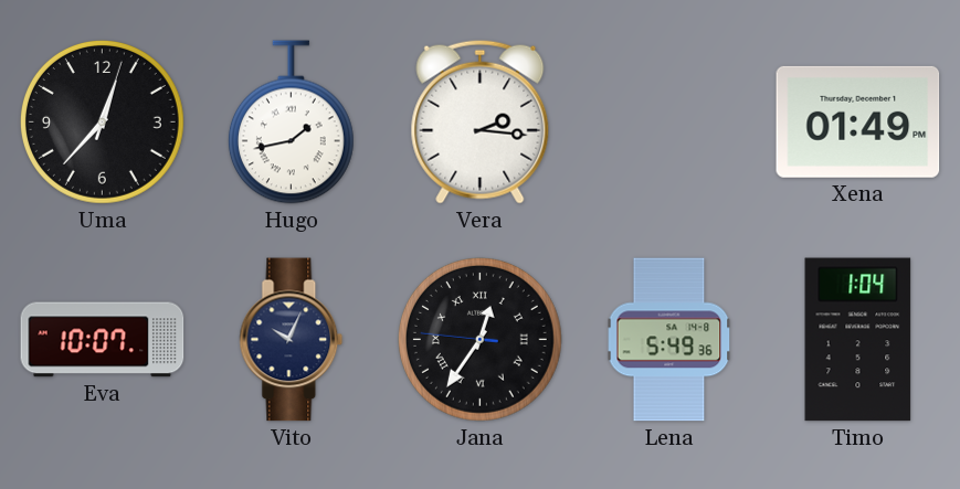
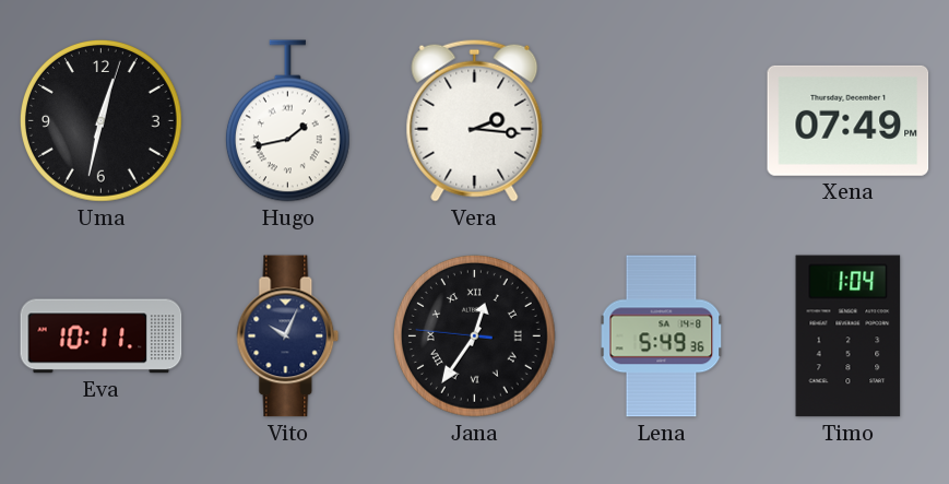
Uma: 12:37 -> 12:32 (100, 120)
Xena: 01:49 -> 07:49 (849, 120)
Eva: 10:07 -> 10:11 (102, 337)
